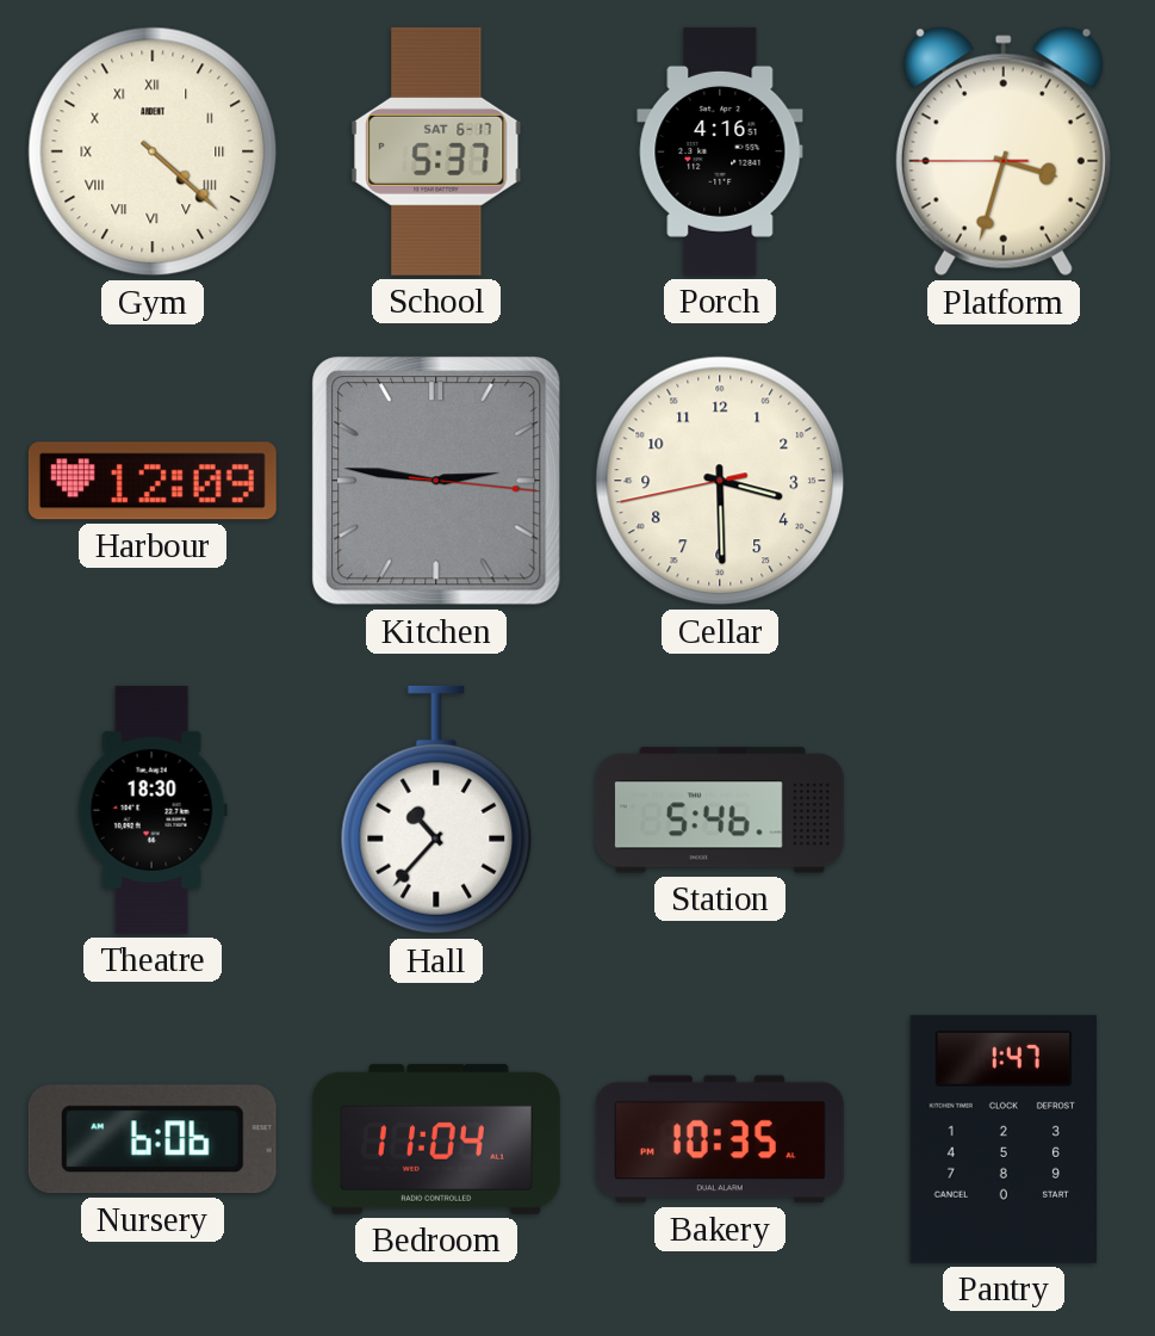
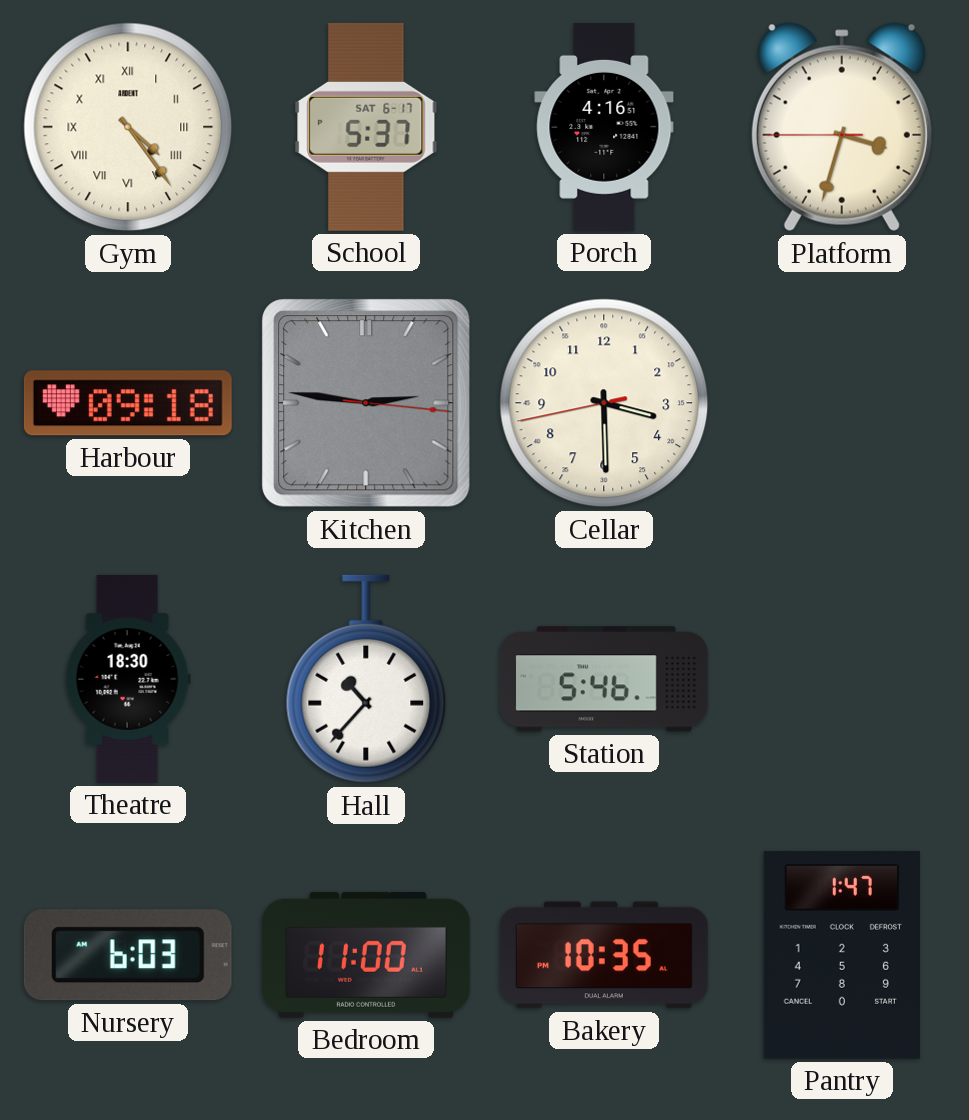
Gym: 4:22 -> 4:24 (128, 127)
Harbour: 12:09 -> 09:18 (128, 403)
Nursery: 6:06 -> 6:03 (128, 955)
Bedroom: 11:04 -> 11:00 (366, 955)
